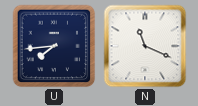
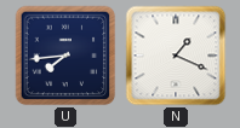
N: 11:19 -> 1:19 (176, 56)
